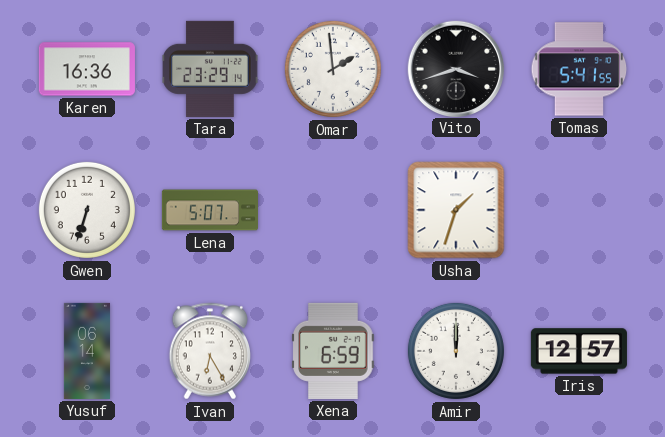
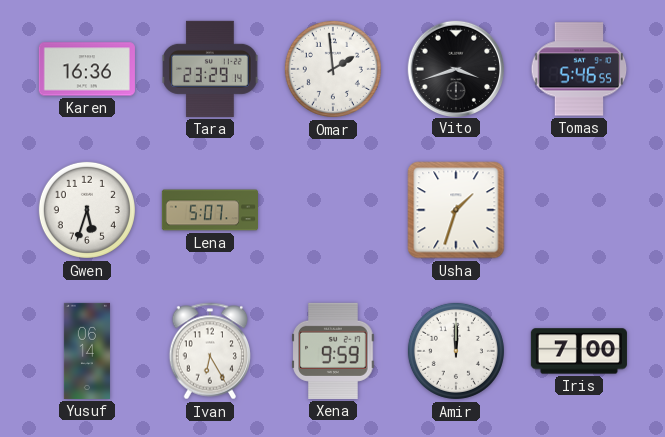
Tomas: 5:41 -> 5:46 (579, 69)
Gwen: 6:33 -> 5:33 (87, 210)
Xena: 6:59 -> 9:59 (333, 351)
Iris: 12:57 -> 7:00 (579, 351)
